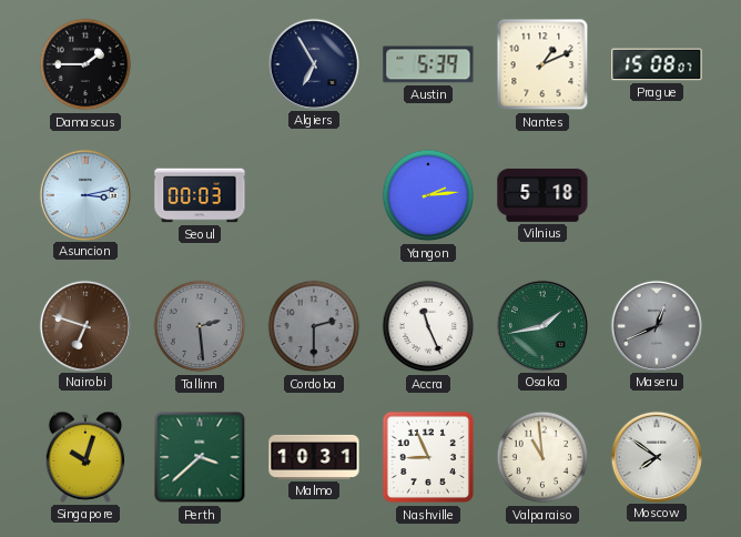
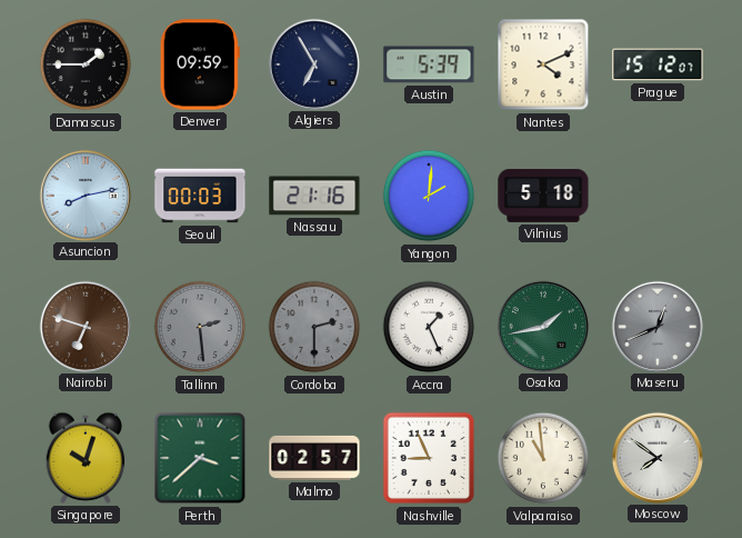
Denver: none -> 09:59 (200, 64)
Nantes: 1:11 -> 4:11 (543, 64)
Prague: 15:08 -> 15:12 (658, 64)
Asuncion: 3:13 -> 8:13 (84, 195)
Nassau: none -> 21:16 (314, 196)
Yangon: 2:14 -> 2:01 (429, 196)
Accra: 11:26 -> 1:26 (429, 327)
Malmo: 10:31 -> 02:57 (314, 458)
